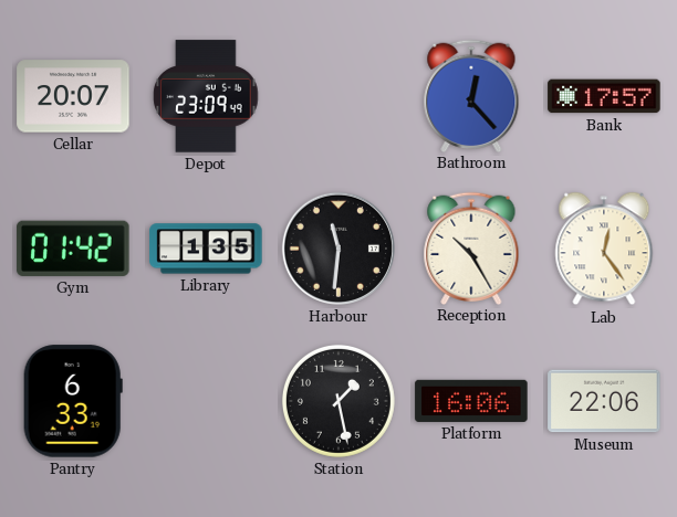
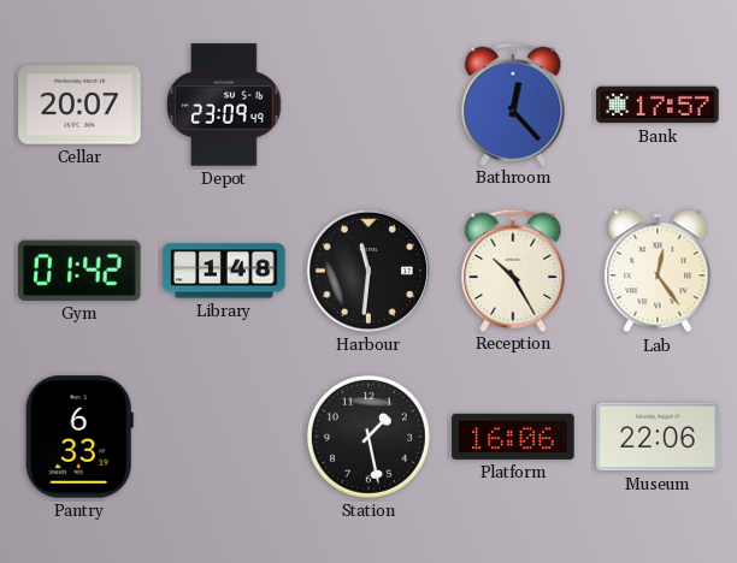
Library: 1:35 -> 1:48 (224, 271)
